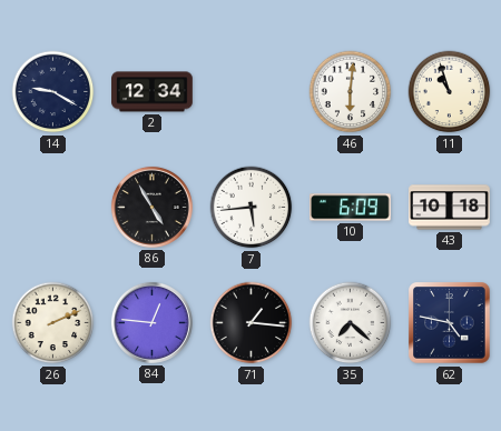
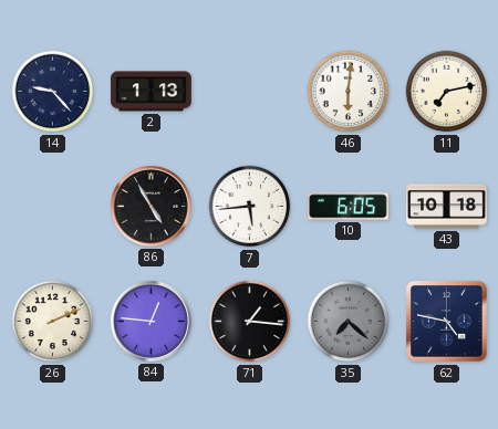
14: 9:20 -> 9:23 (53, 92)
2: 12:34 -> 1:13 (152, 92)
11: 10:57 -> 7:13 (447, 92)
10: 6:09 -> 6:05 (349, 207)
35 dial: white -> grey (349, 322)
